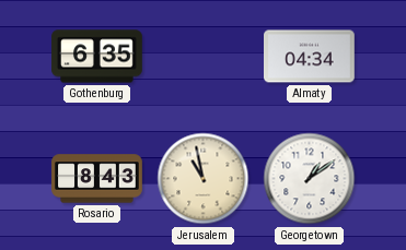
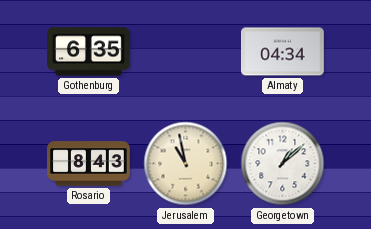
Georgetown: 1:09 -> 1:08 (283, 164)
